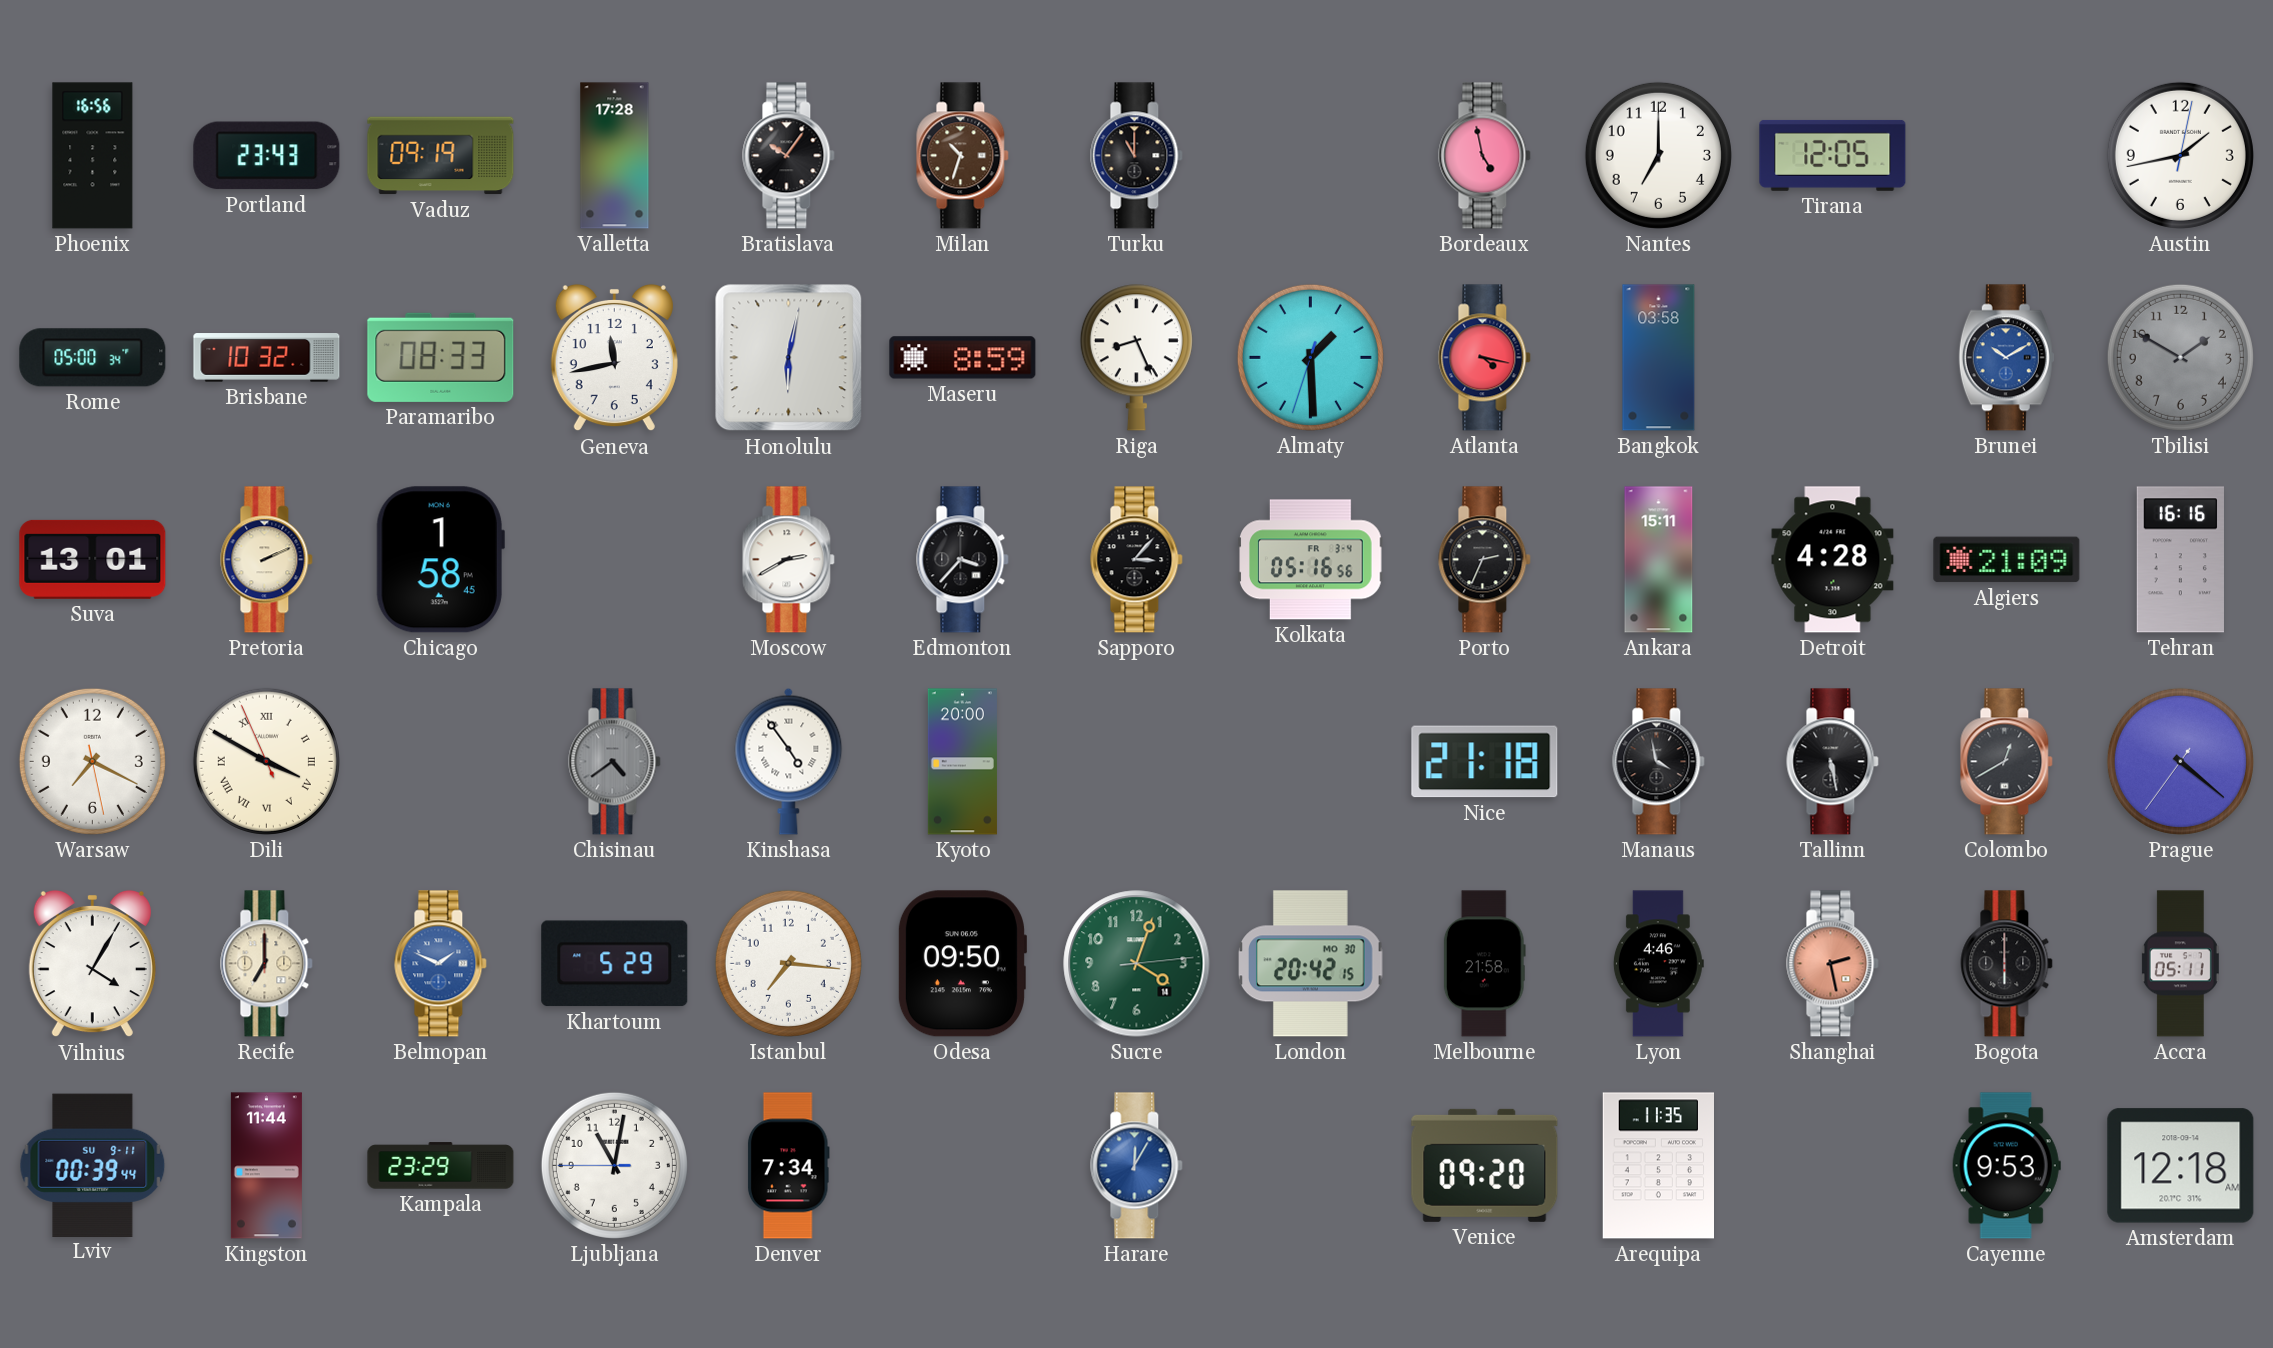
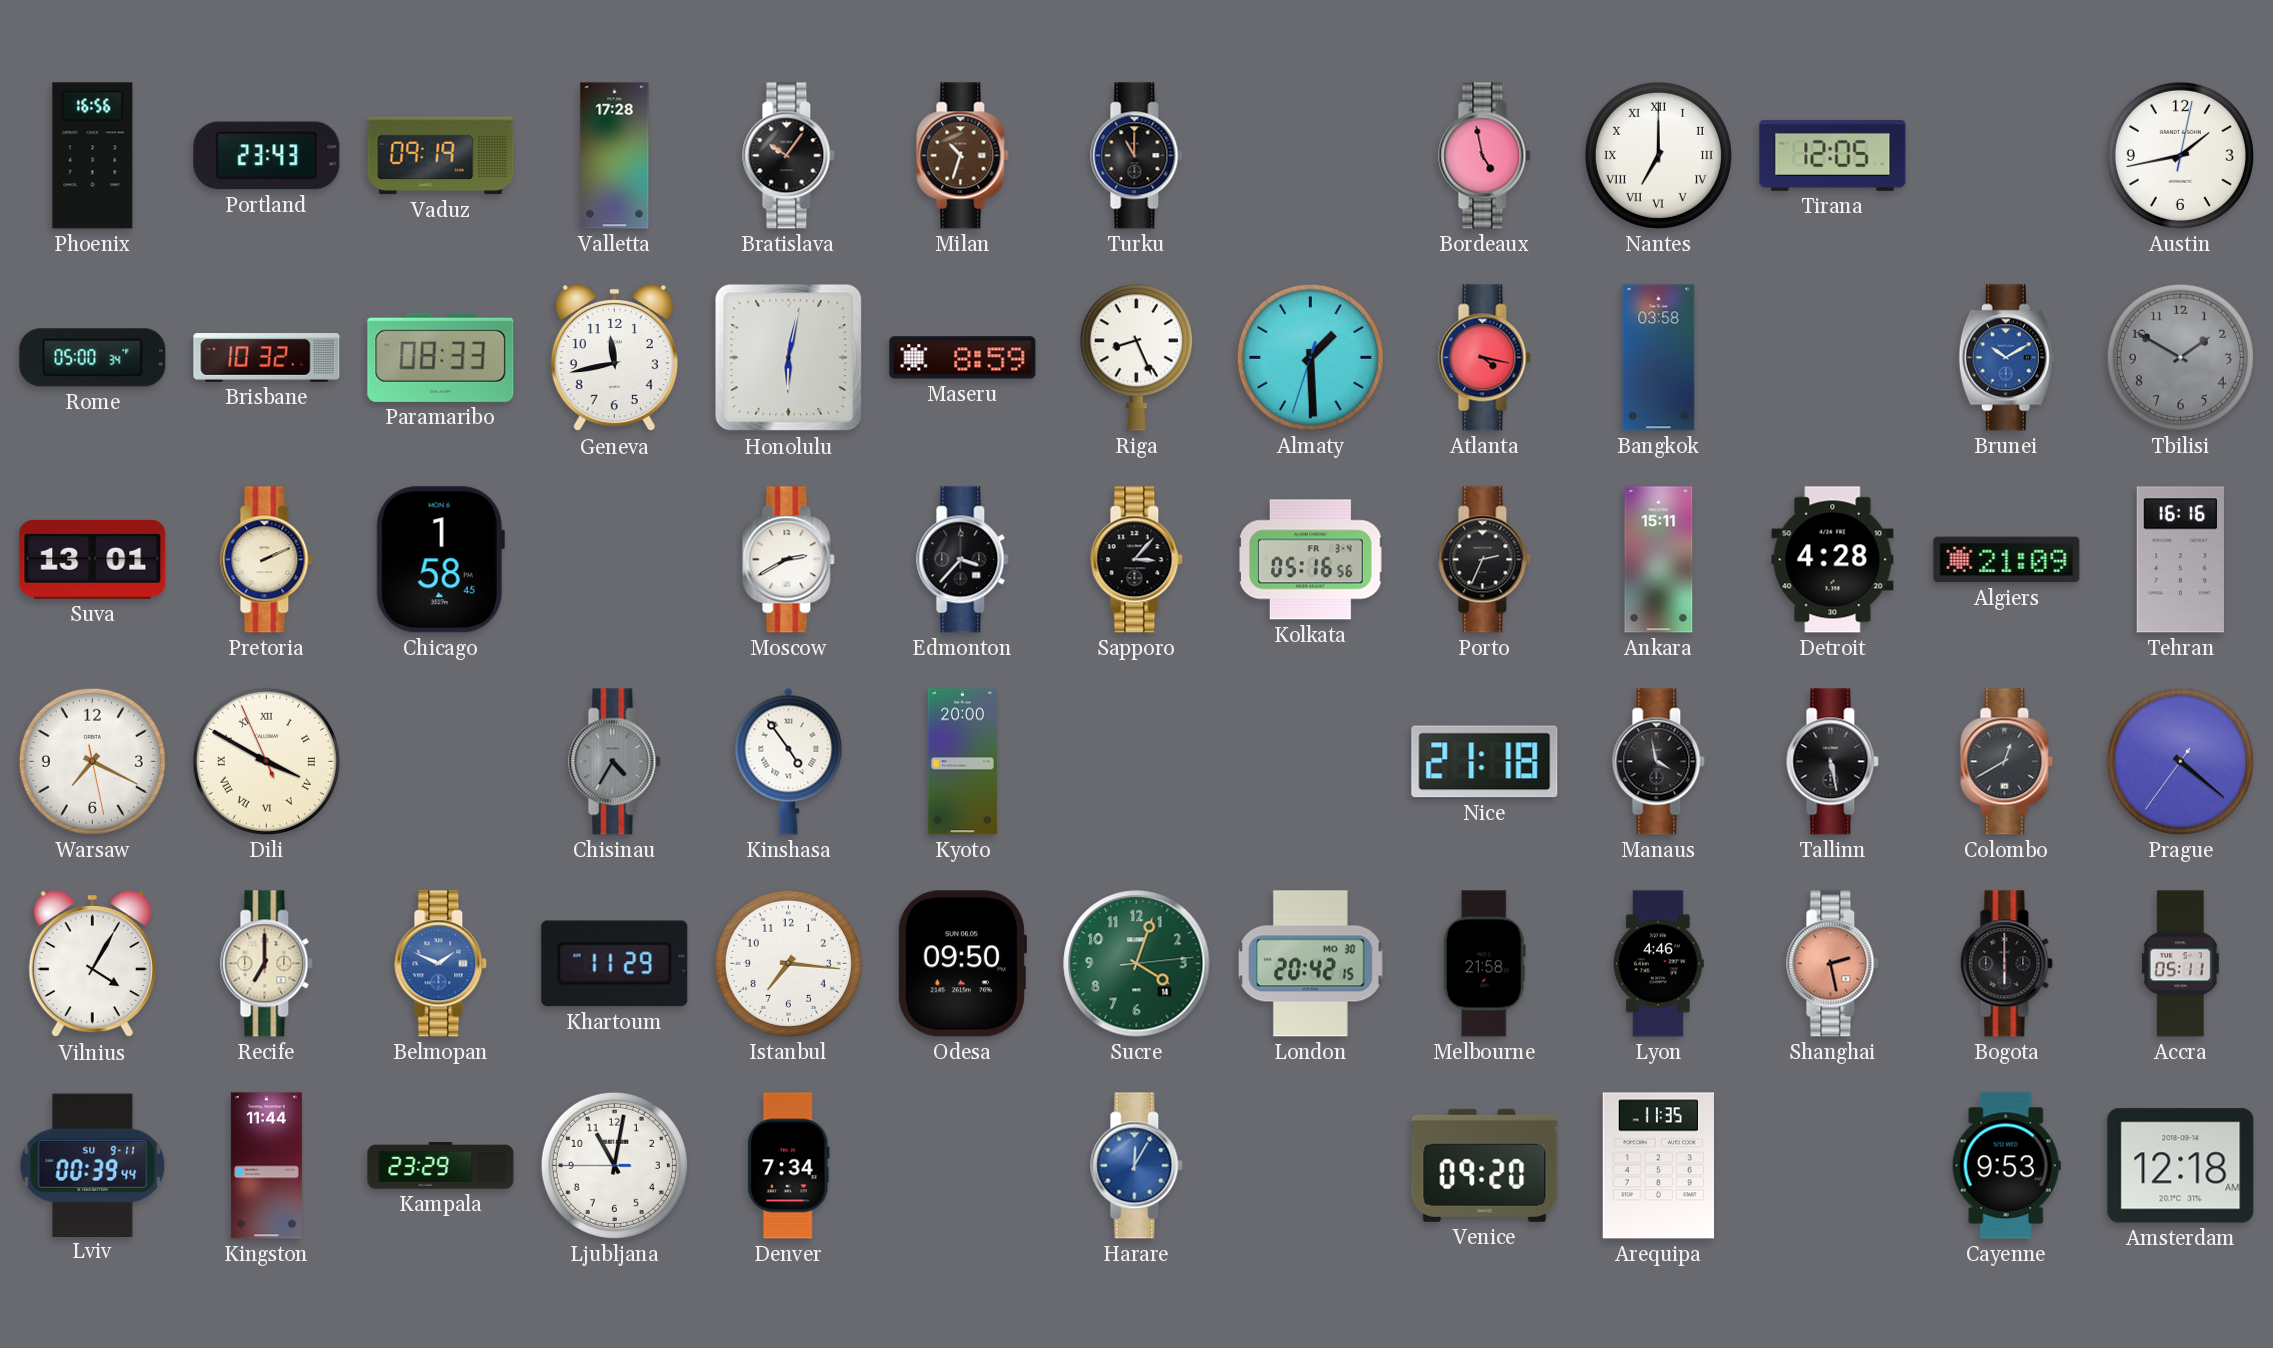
Nantes numerals: Arabic -> Roman (1658, 155)
Chisinau: 4:39 -> 4:35 (615, 762)
Khartoum: 5:29 -> 11:29 (615, 964)
